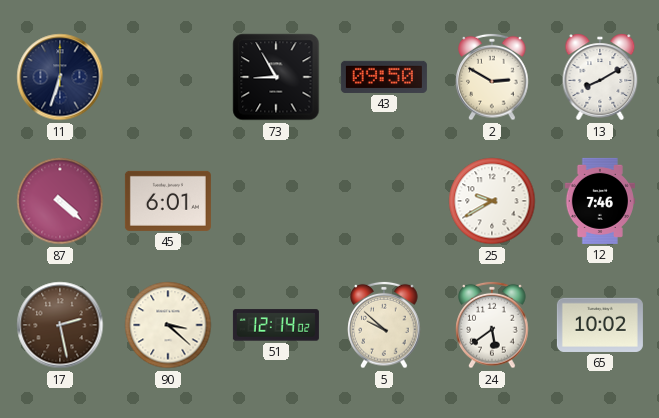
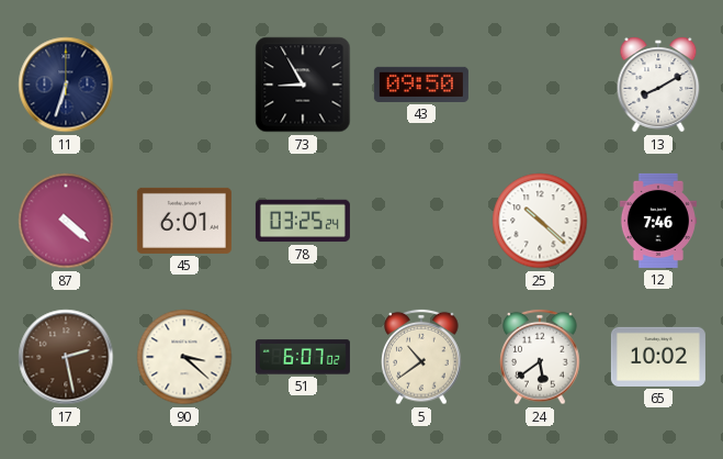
2: 2:50 -> none (492, 77)
78: none -> 03:25 (303, 221)
25: 9:40 -> 10:22 (540, 221)
51: 12:14 -> 6:07 (303, 357)
5: 9:52 -> 10:39 (421, 357)
